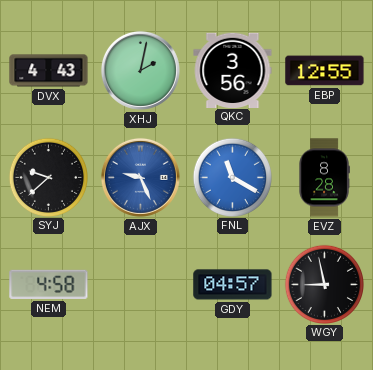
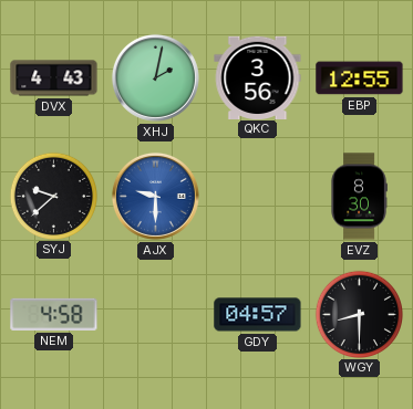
AJX: 9:26 -> 9:30 (155, 196)
FNL: 11:20 -> none (232, 177)
EVZ: 8:28 -> 8:30 (359, 197)
WGY: 8:58 -> 8:30 (359, 314)
